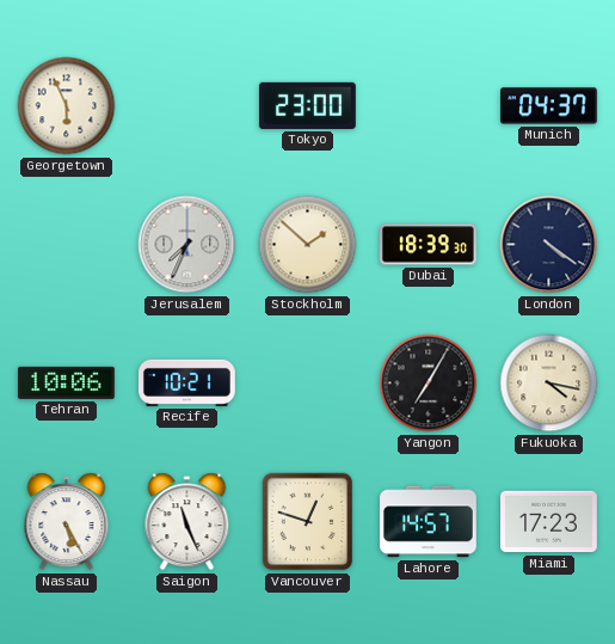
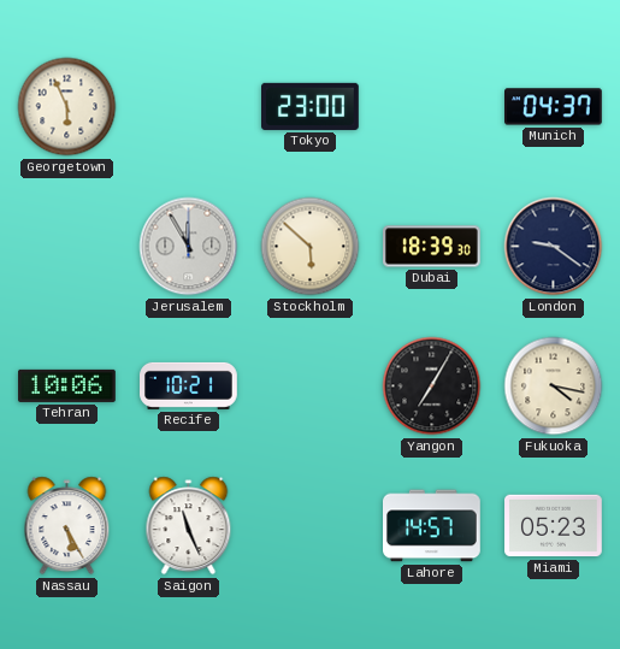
Jerusalem: 7:34 -> 11:55 (189, 247)
Stockholm: 1:52 -> 5:52 (311, 247)
London: 4:21 -> 9:21 (554, 247)
Vancouver: 12:48 -> none (308, 522)
Miami: 17:23 -> 05:23 (554, 526)
